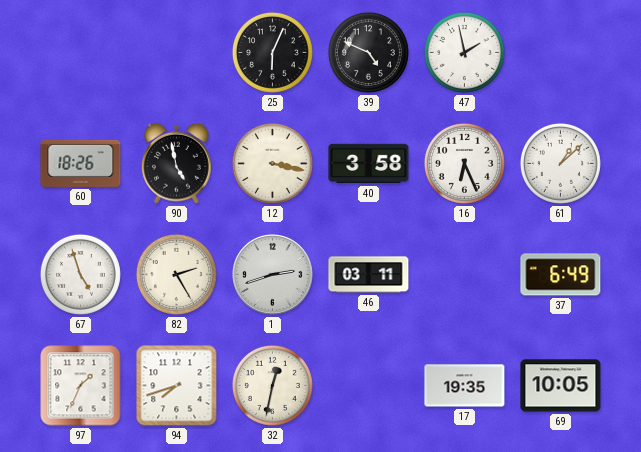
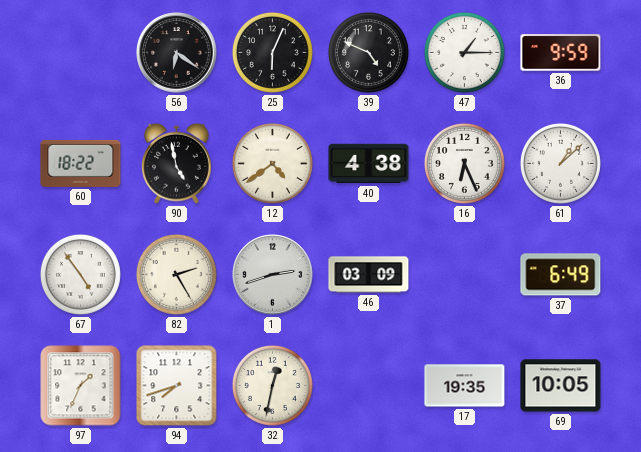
56: none -> 6:21 (177, 53)
47: 1:58 -> 1:15 (464, 52)
36: none -> 9:59 (561, 53)
60: 18:26 -> 18:22 (81, 163)
12: 3:17 -> 4:39 (272, 163)
40: 3:58 -> 4:38 (369, 164)
67: 4:57 -> 4:54 (80, 274)
46: 03:11 -> 03:09 (369, 275)
